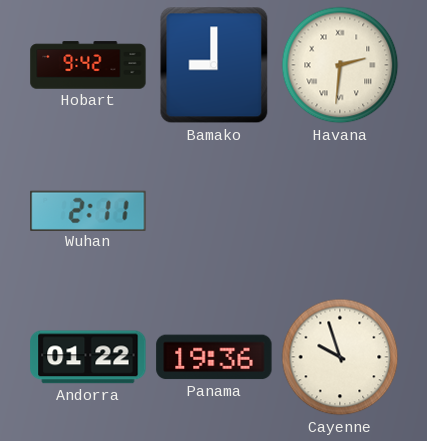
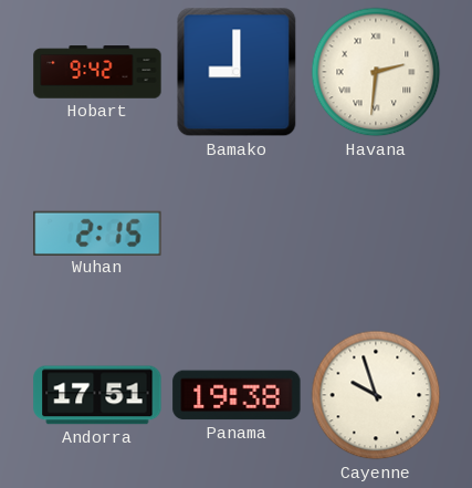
Wuhan: 2:11 -> 2:15 (97, 232)
Andorra: 01:22 -> 17:51 (97, 395)
Panama: 19:36 -> 19:38 (237, 395)
